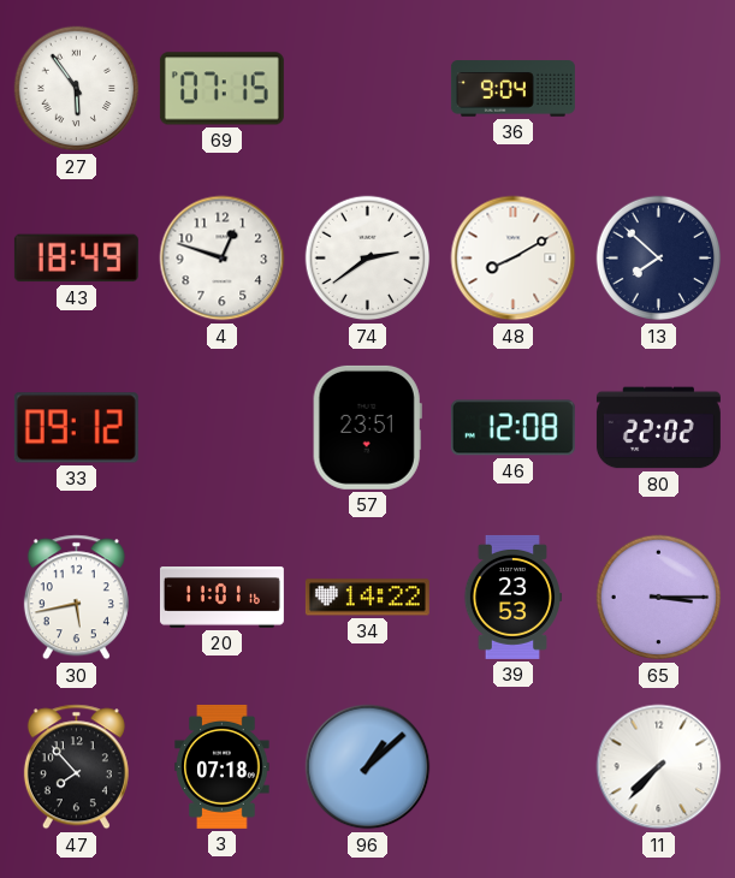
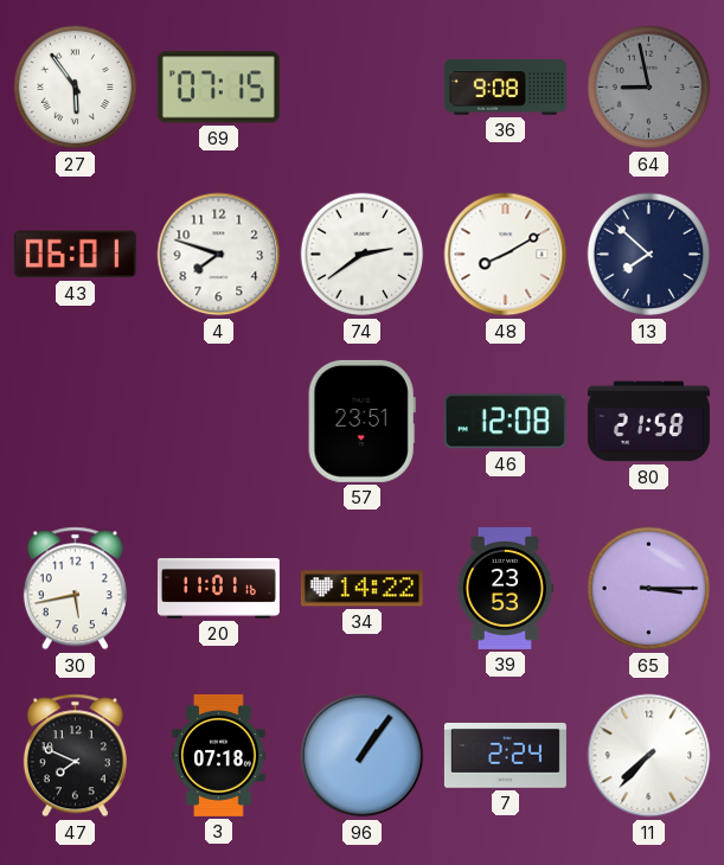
36: 9:04 -> 9:08 (505, 88)
64: none -> 8:58 (649, 88)
43: 18:49 -> 06:01 (75, 255)
4: 12:48 -> 7:48 (219, 255)
33: 09:12 -> none (76, 428)
80: 22:02 -> 21:58 (648, 422)
47: 7:53 -> 7:49 (75, 756)
96: 1:08 -> 1:06 (363, 756)
7: none -> 2:24 (505, 755)
